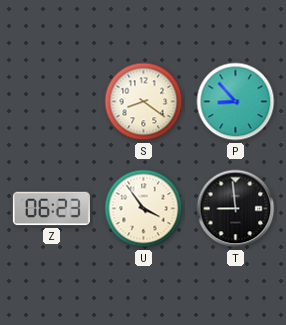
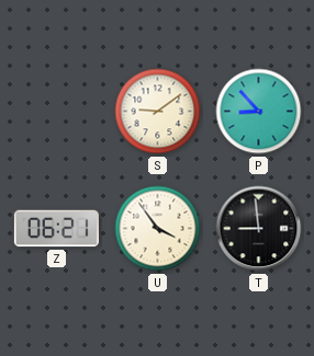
S: 8:21 -> 9:09 (158, 112)
Z: 06:23 -> 06:21 (56, 229)
